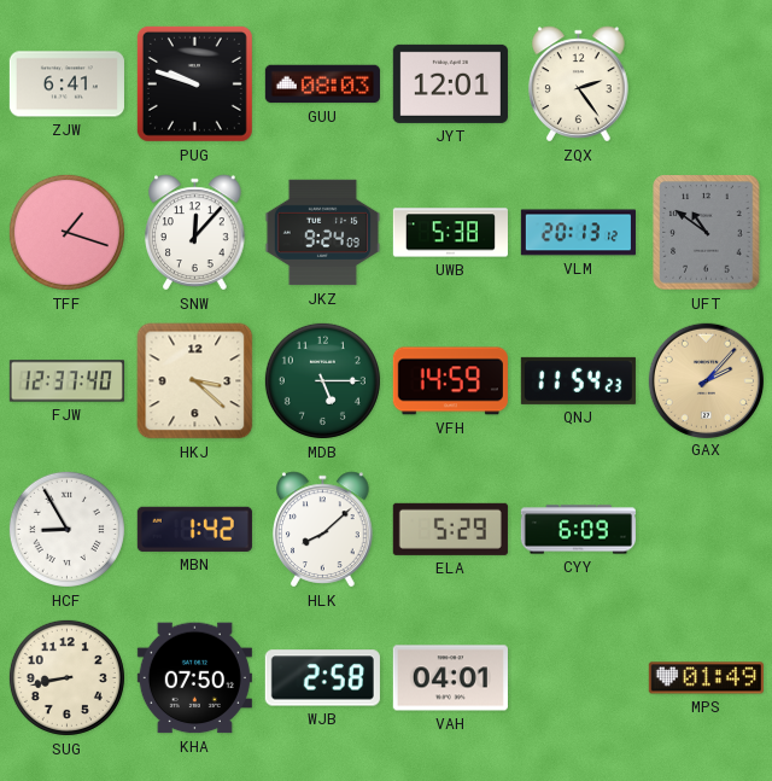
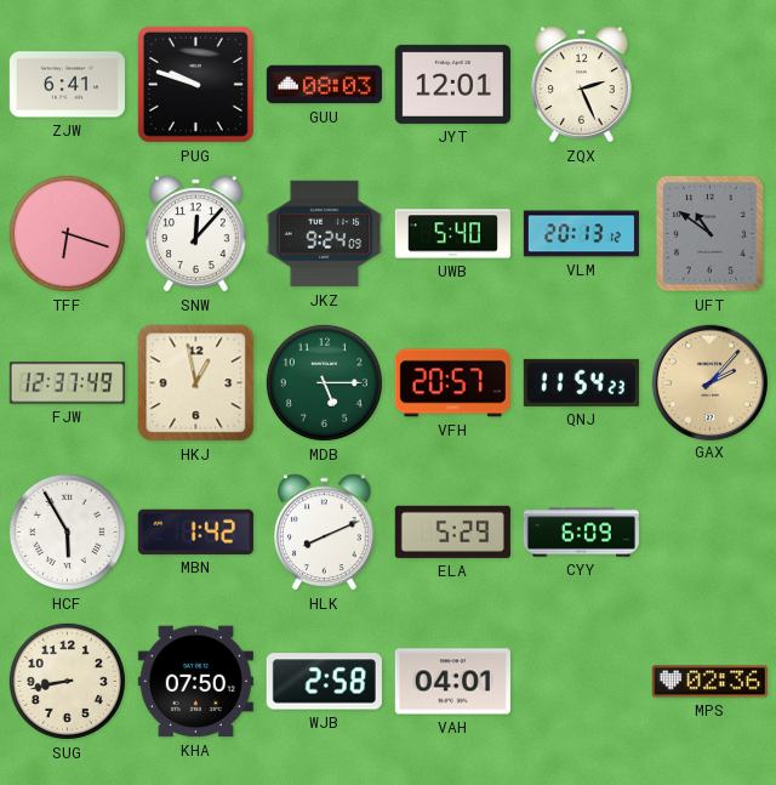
ZQX: 2:24 -> 2:26 (582, 85)
TFF: 1:18 -> 6:18 (67, 233)
UWB: 5:38 -> 5:40 (452, 234)
FJW: 12:37:40 -> 12:37:49 (67, 383)
HKJ: 3:22 -> 12:58 (196, 383)
VFH: 14:59 -> 20:57 (452, 383)
HCF: 8:55 -> 5:55 (67, 531)
HLK: 8:08 -> 8:11 (325, 533)
MPS: 01:49 -> 02:36 (709, 682)
